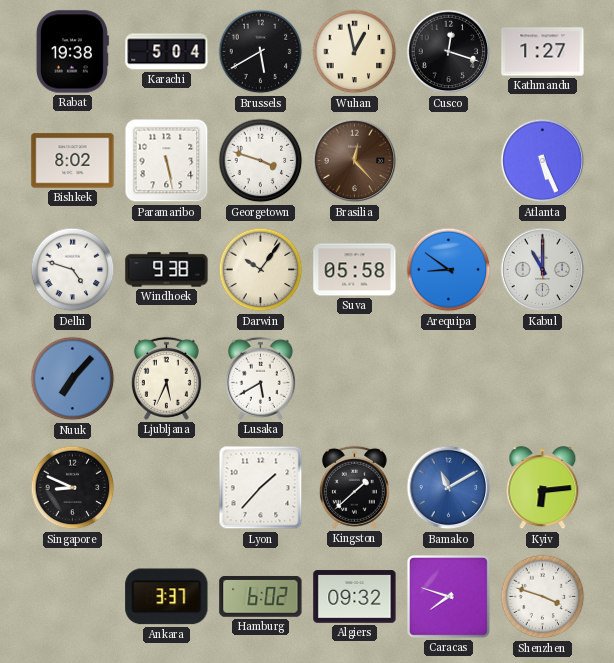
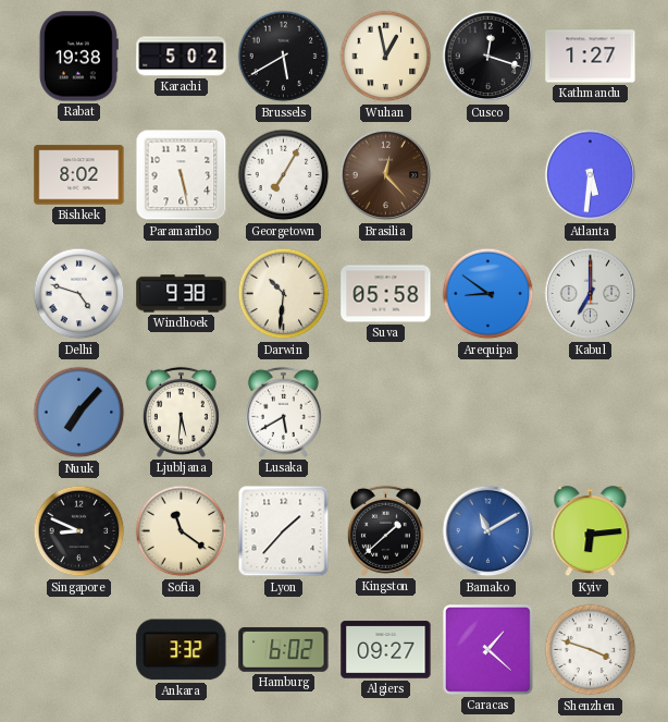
Karachi: 5:04 -> 5:02 (182, 57)
Georgetown: 3:48 -> 7:05 (284, 175)
Atlanta: 5:26 -> 5:31 (591, 175)
Darwin: 10:06 -> 10:31 (284, 294)
Kabul: 11:00 -> 7:00 (591, 294)
Ljubljana: 5:34 -> 5:31 (181, 412)
Sofia: none -> 11:21 (182, 531)
Ankara: 3:37 -> 3:32 (182, 650)
Algiers: 09:32 -> 09:27 (386, 650)
Caracas: 7:48 -> 1:22 (487, 649)
